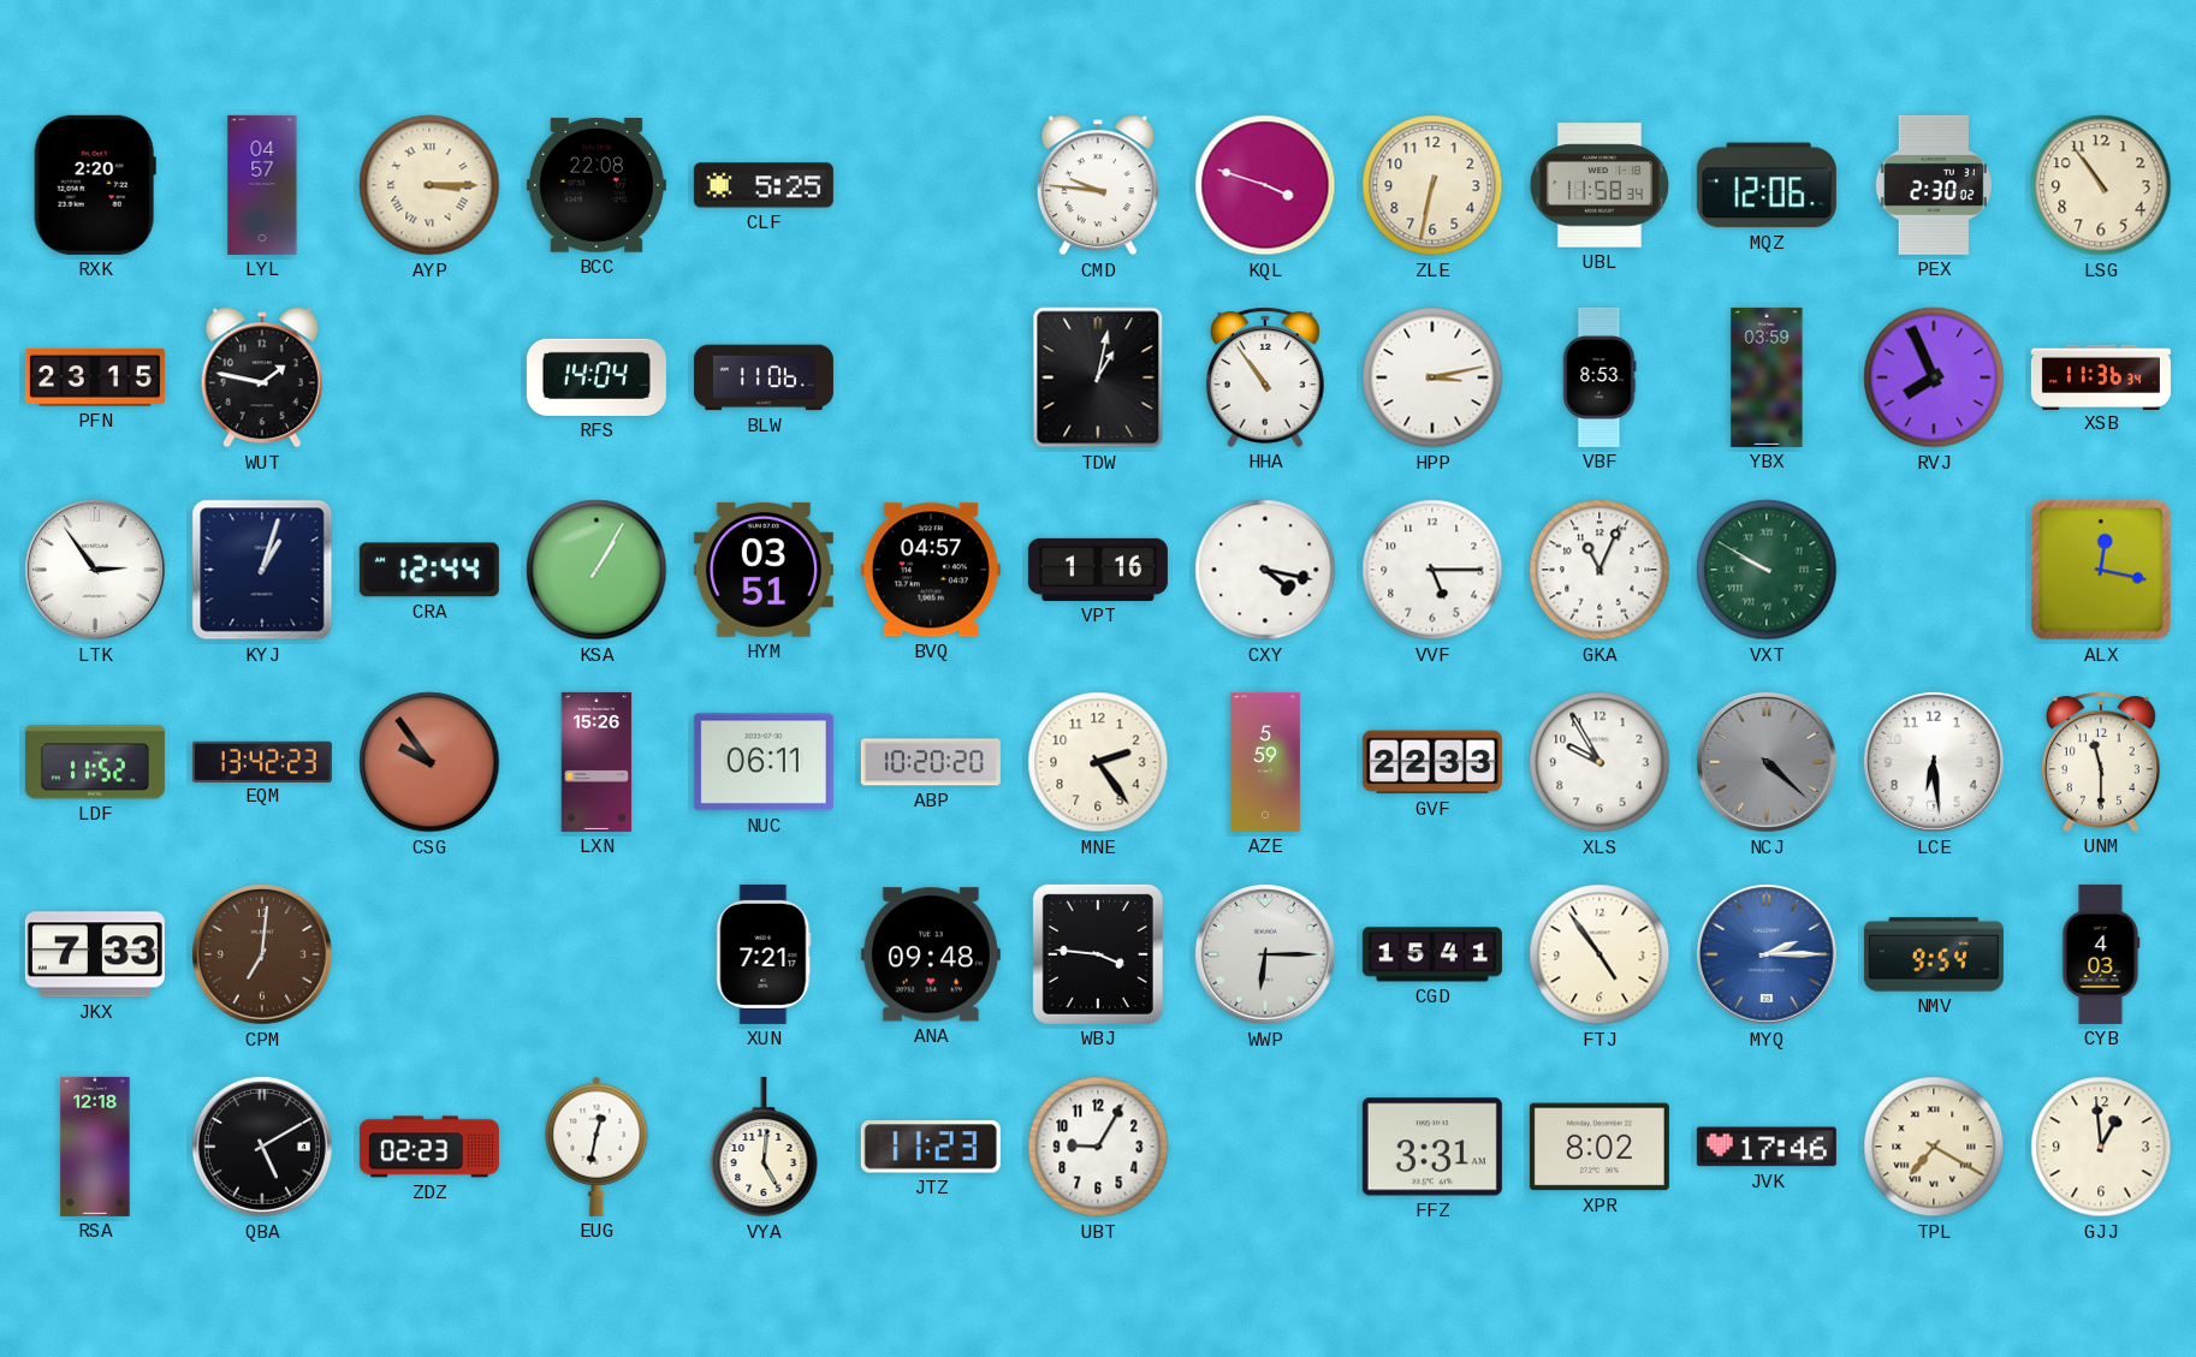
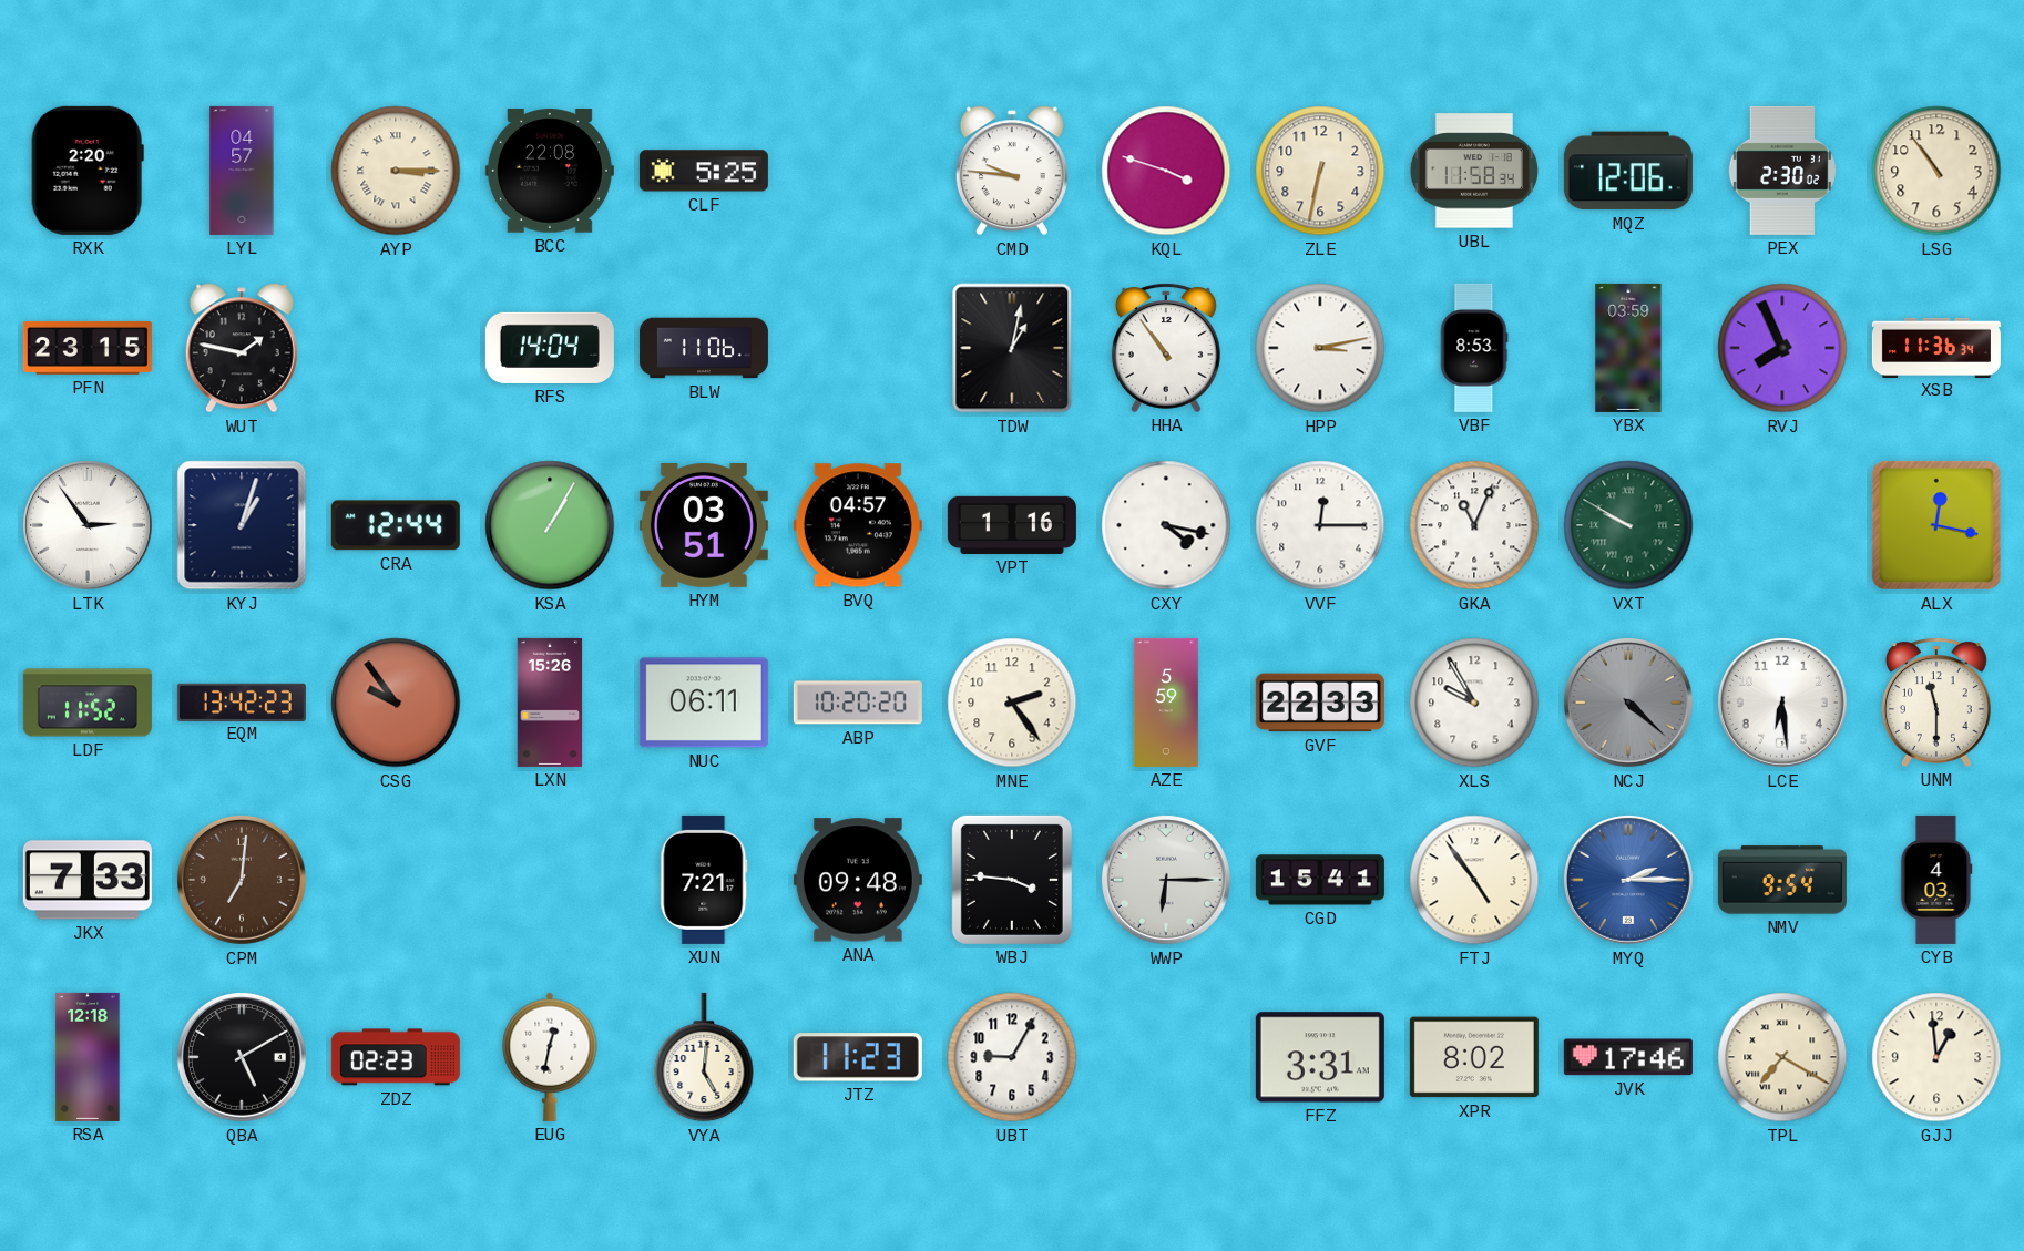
VVF: 5:15 -> 12:15 (1320, 525)
